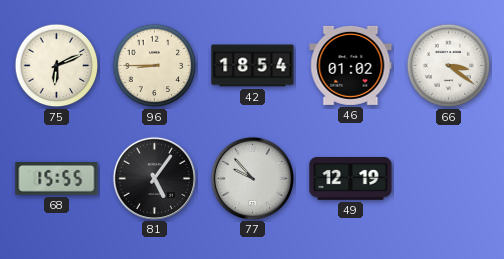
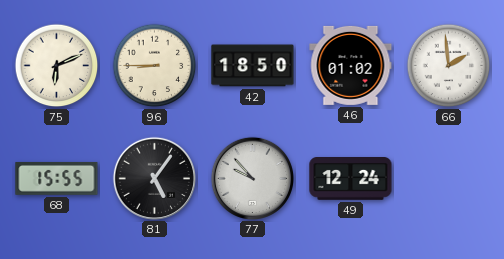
42: 18:54 -> 18:50 (253, 66)
66: 3:21 -> 1:59 (449, 66)
49: 12:19 -> 12:24 (351, 179)
